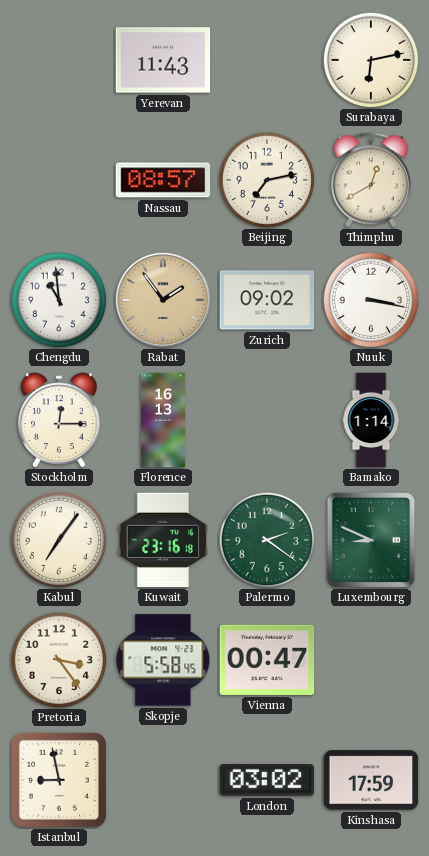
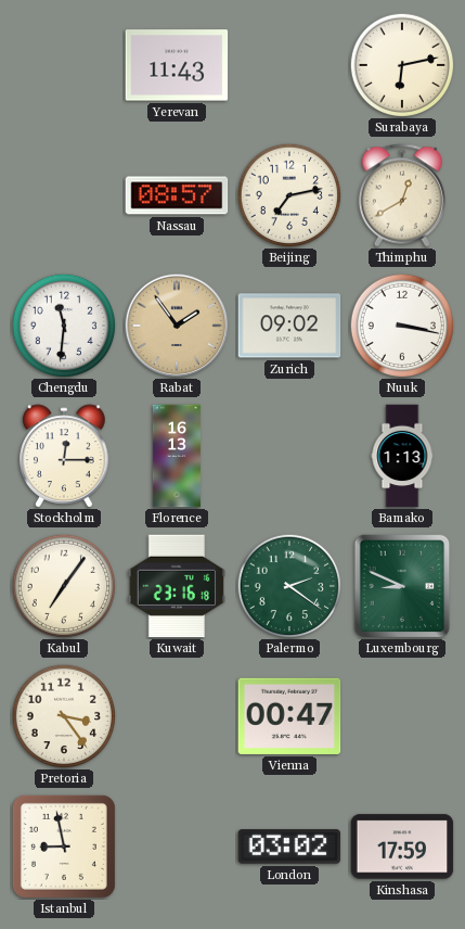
Chengdu: 10:59 -> 11:31 (64, 326)
Bamako: 1:14 -> 1:13 (402, 456)
Skopje: 5:58 -> none (163, 660)
